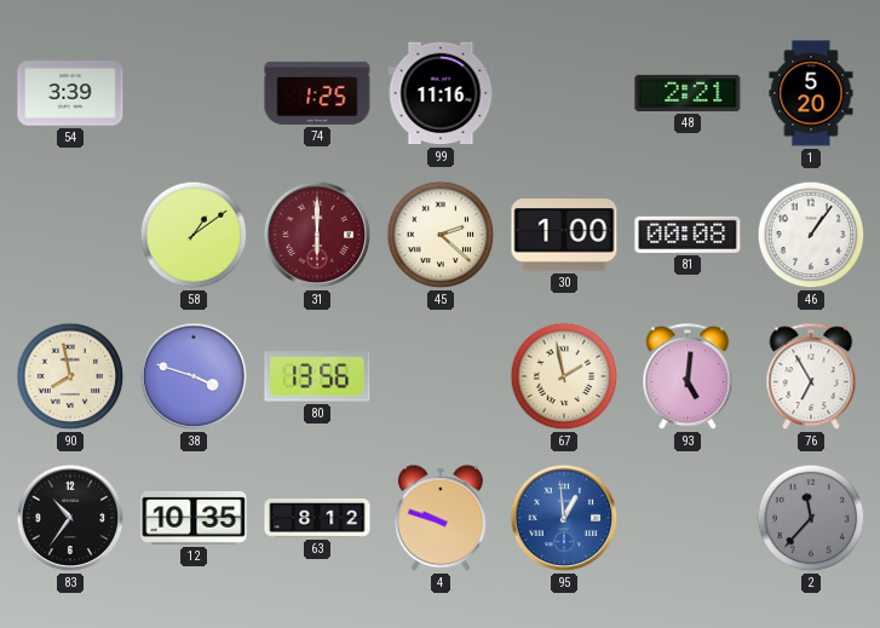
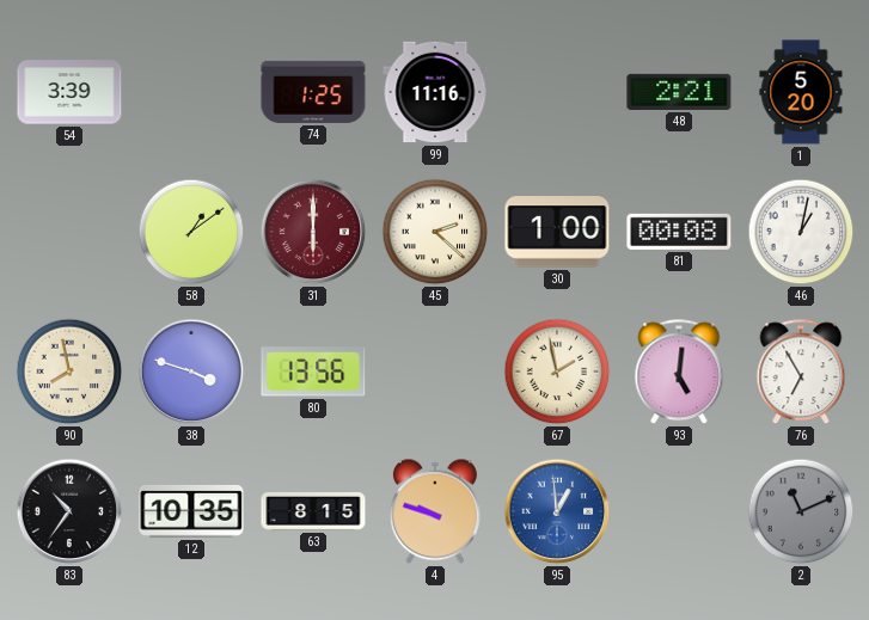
46: 1:06 -> 1:02 (801, 232)
63: 8:12 -> 8:15 (313, 512)
2: 11:37 -> 11:11 (801, 511)
